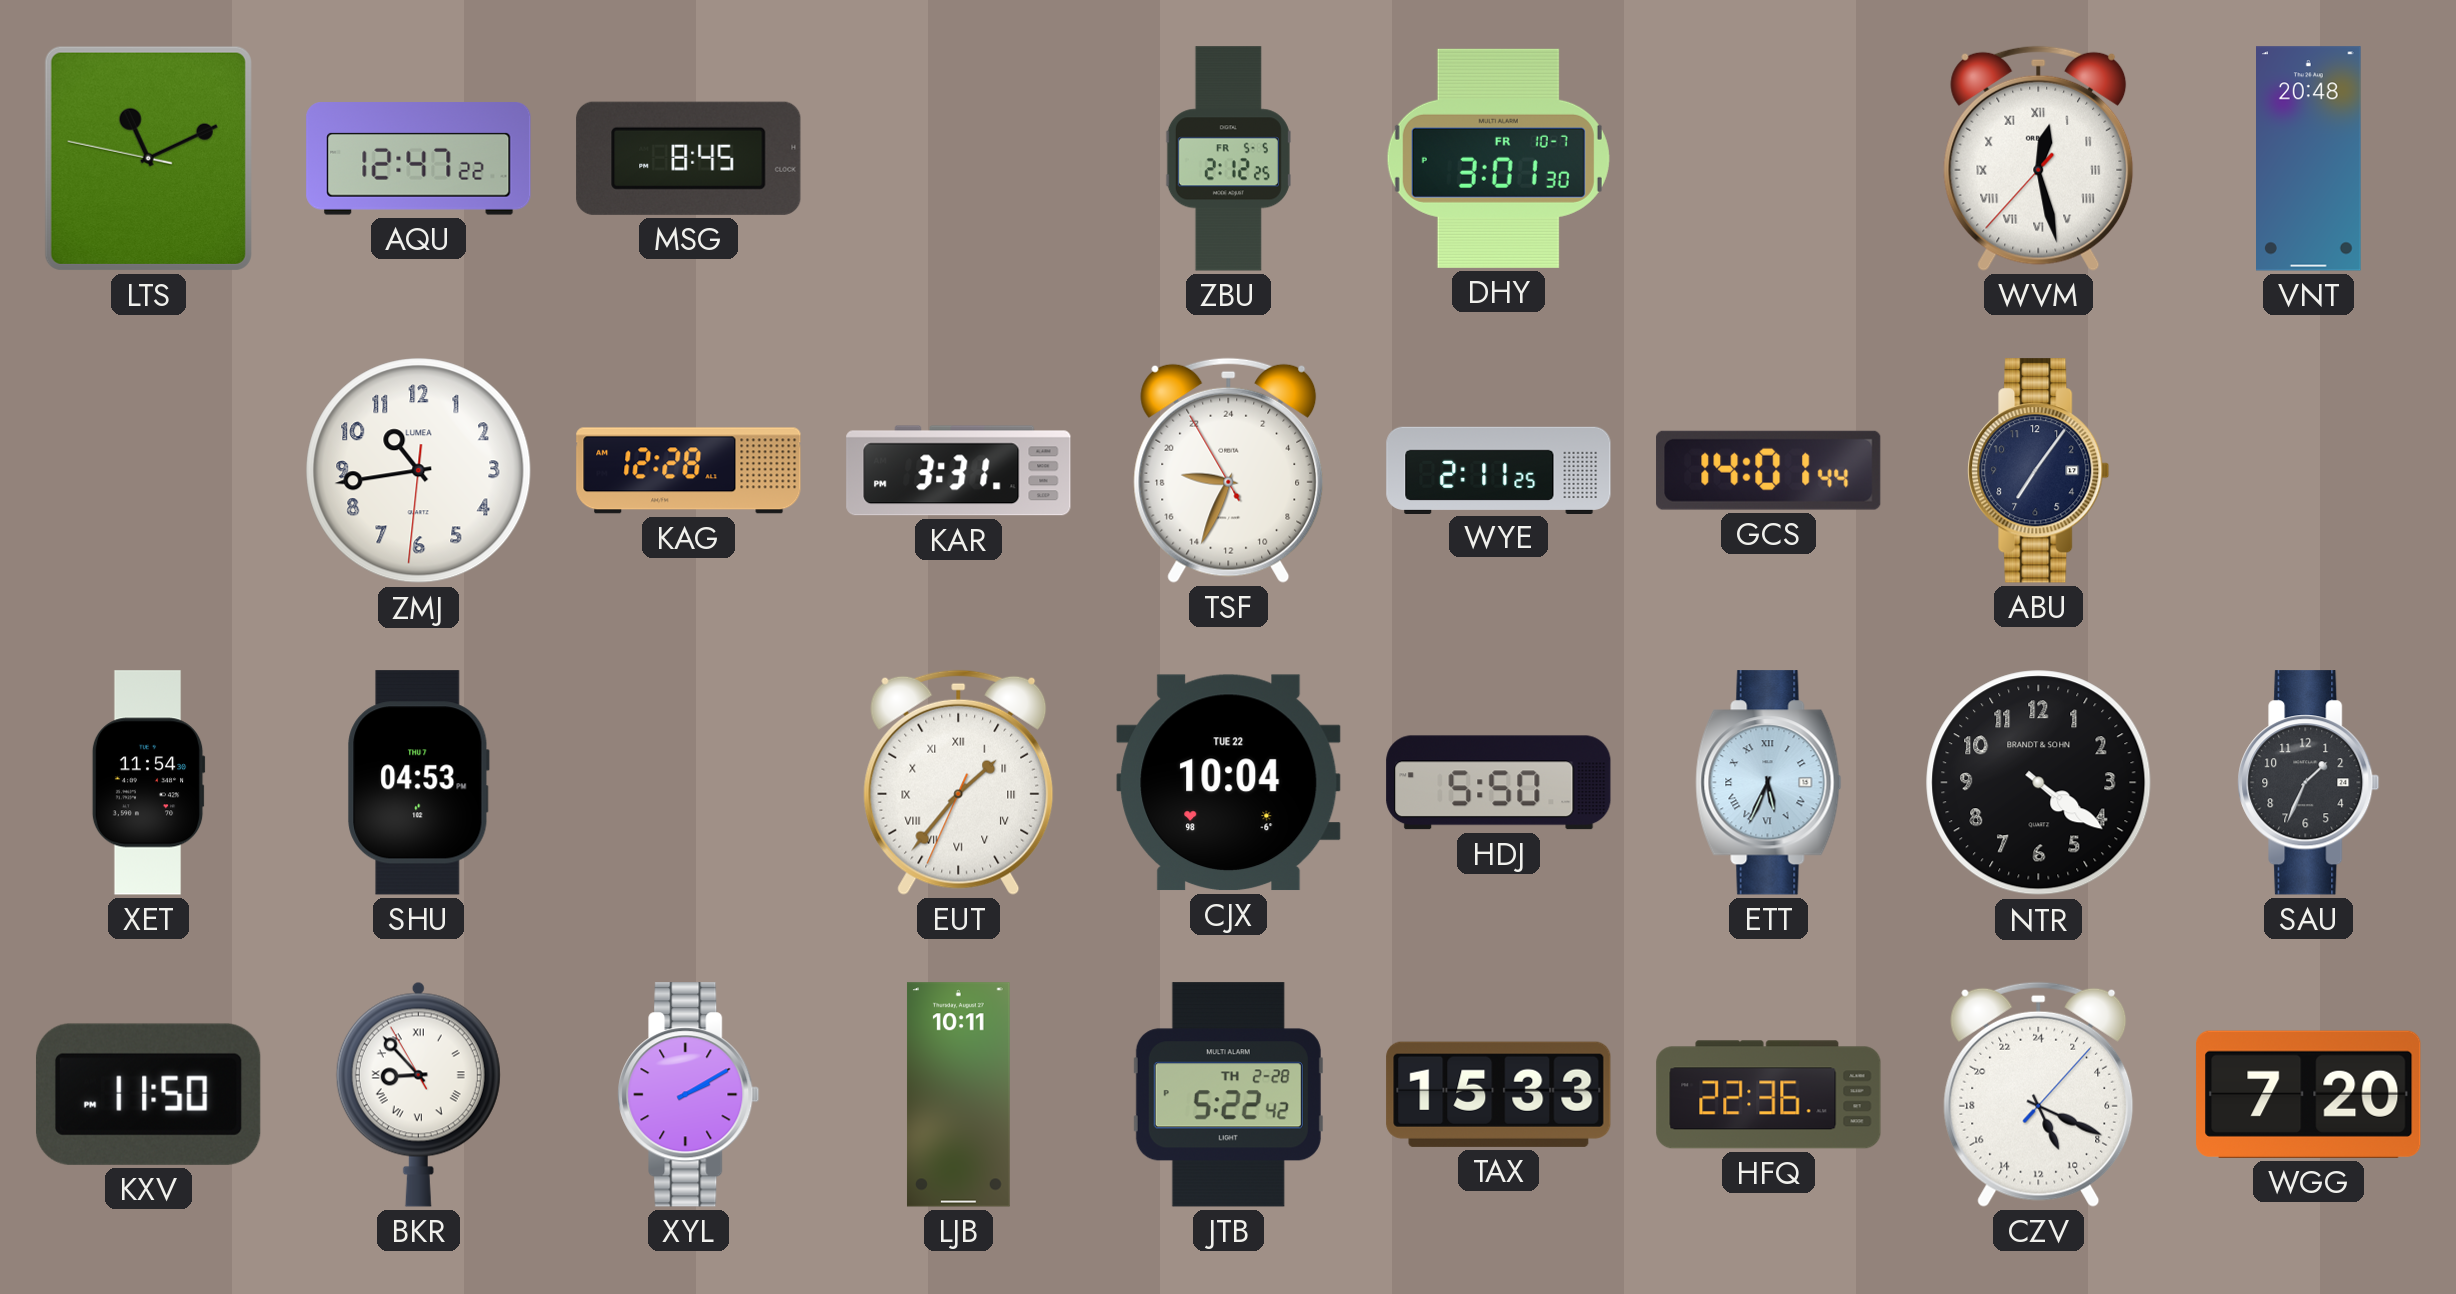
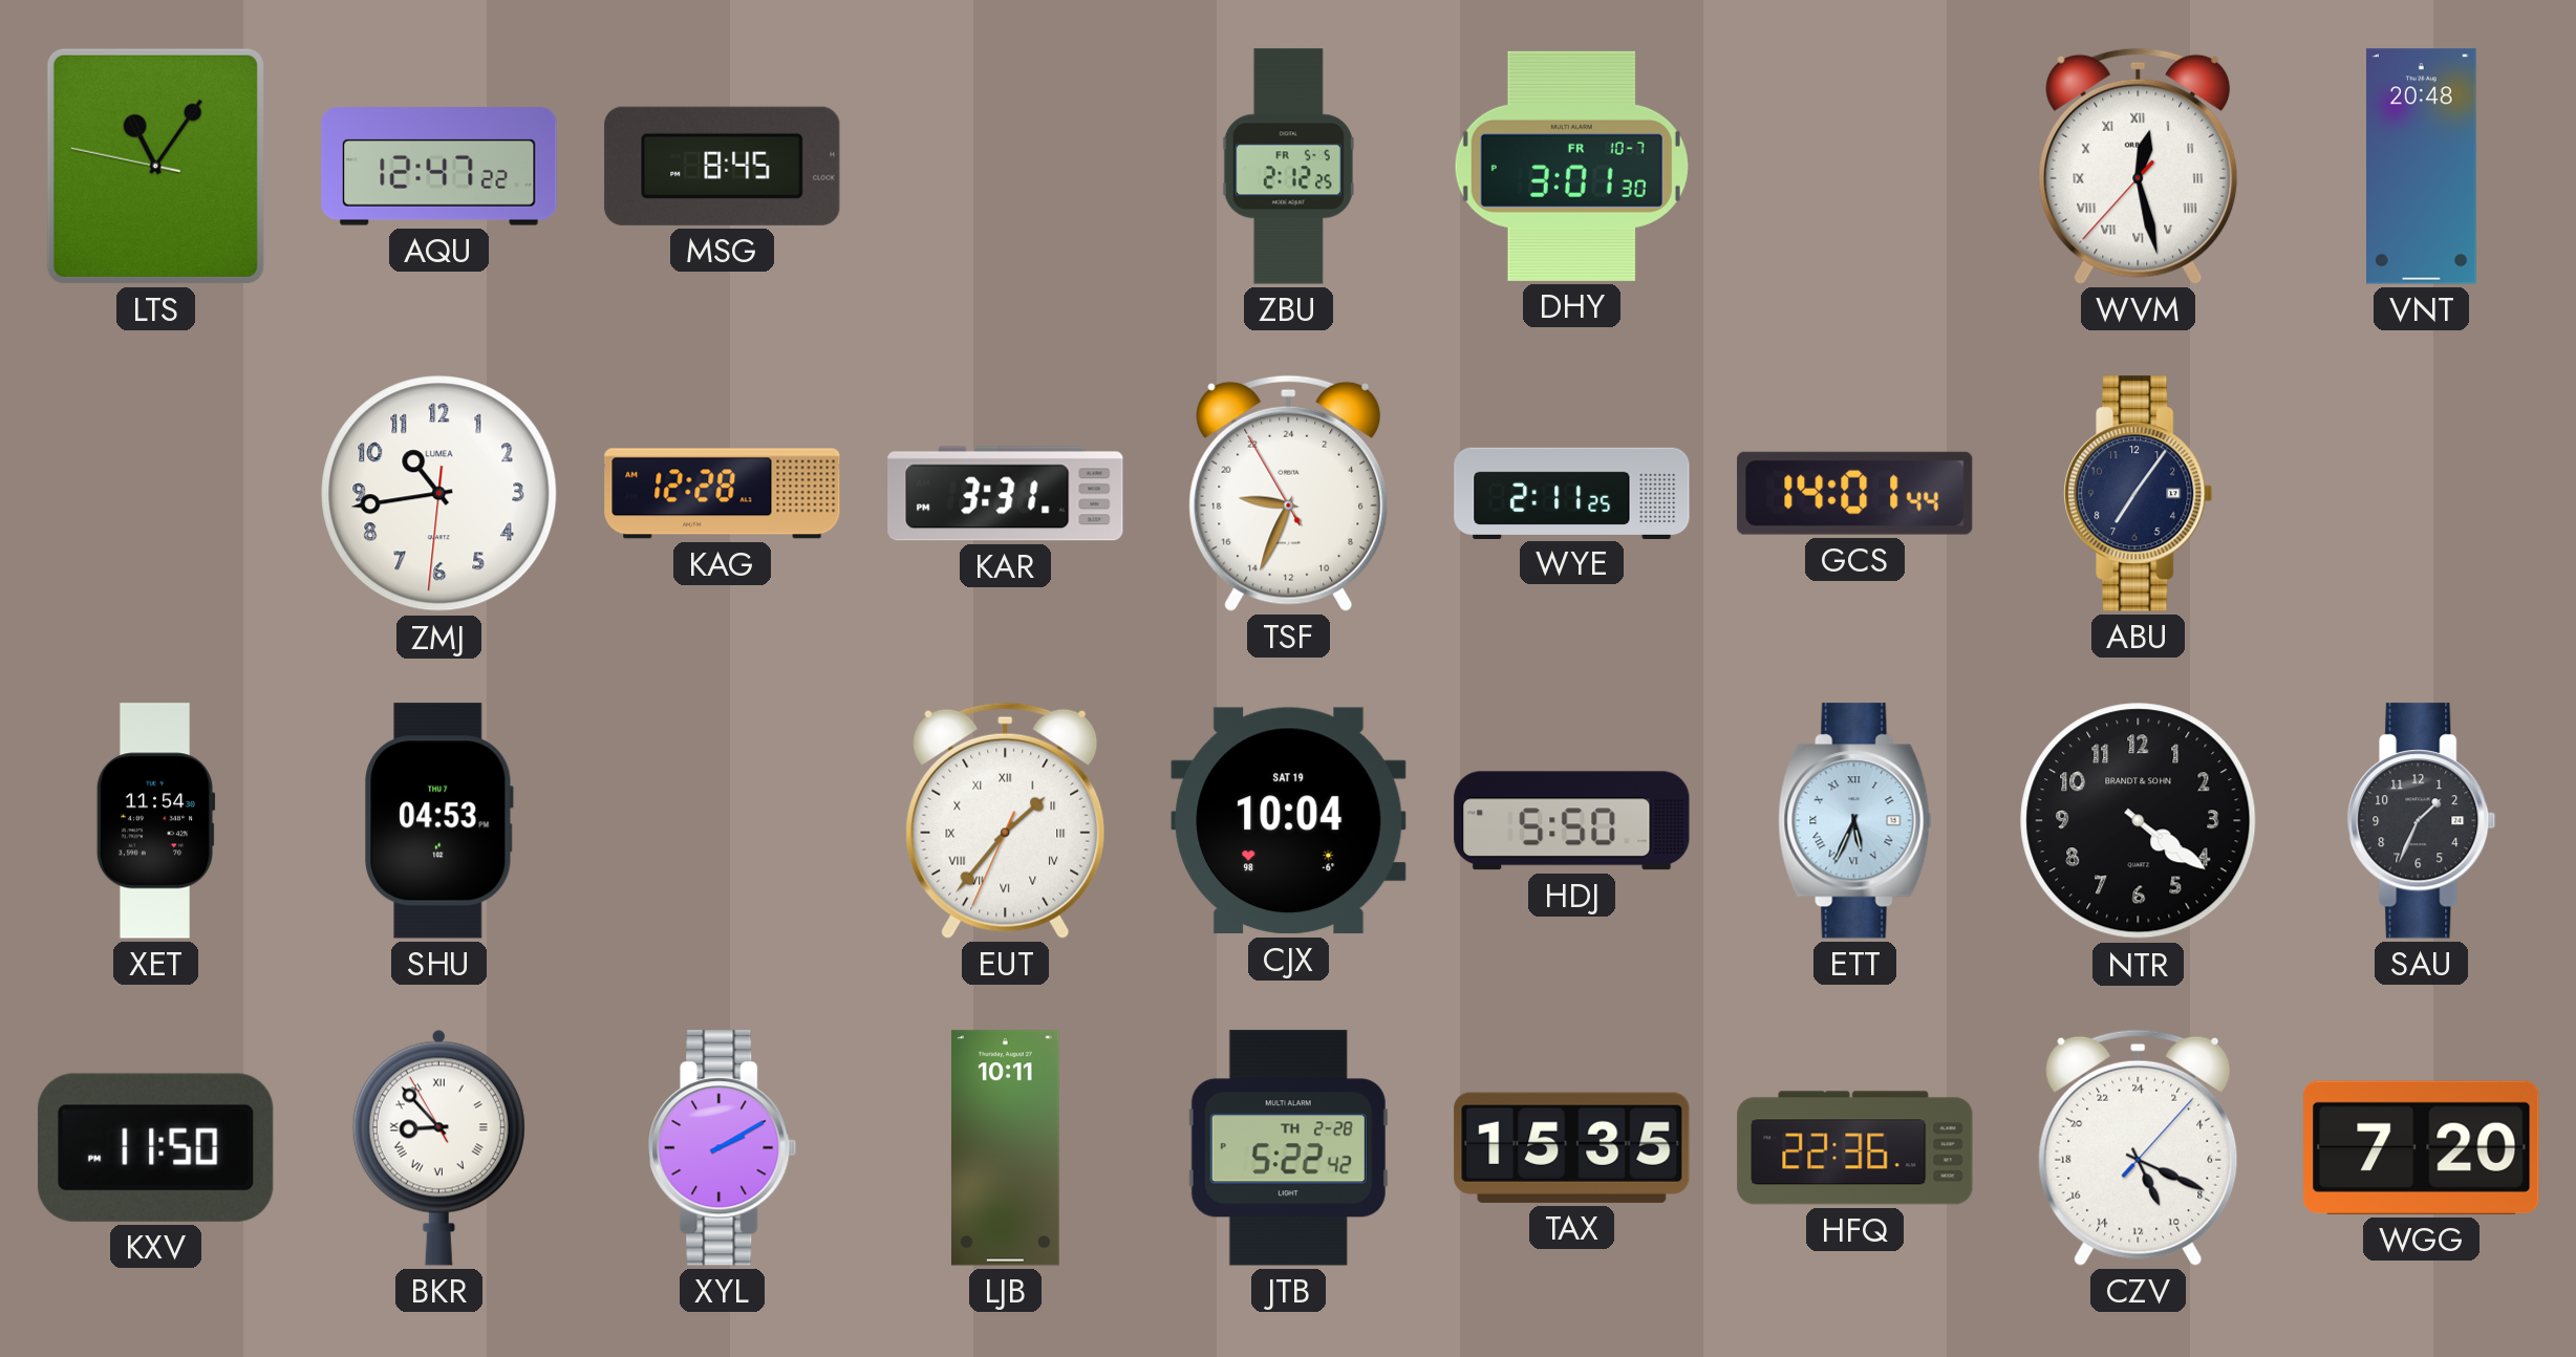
LTS: 11:10 -> 11:05 (155, 166)
CJX date: TUE 22 -> SAT 19 (1289, 821)
TAX: 15:33 -> 15:35 (1572, 1147)
